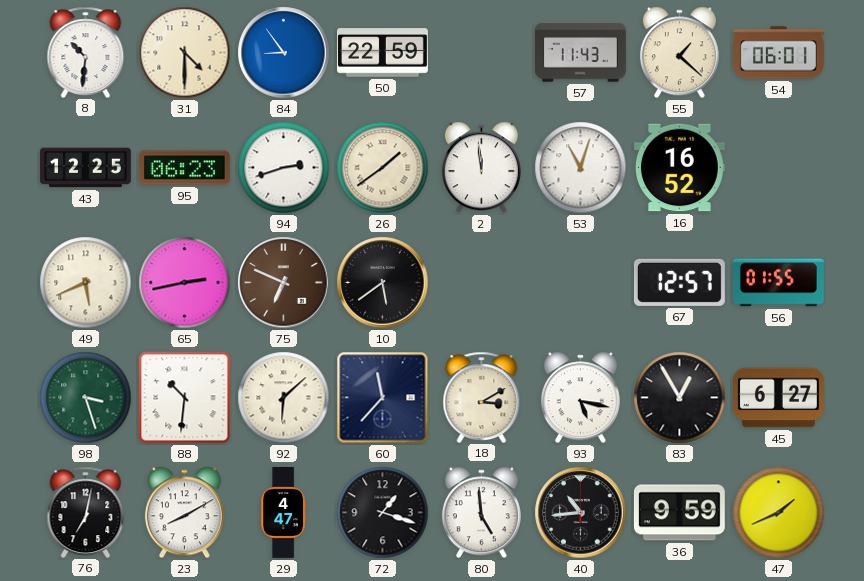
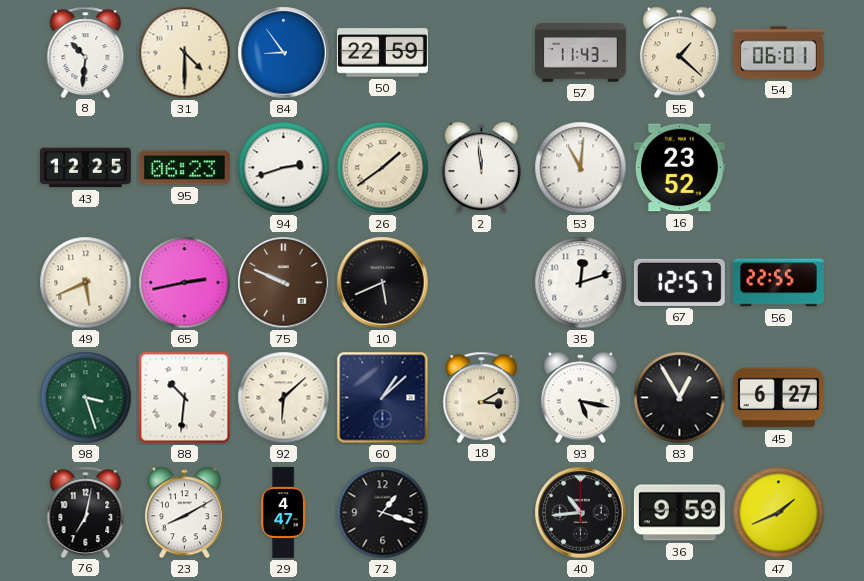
53: 11:03 -> 11:01 (581, 168)
16: 16:52 -> 23:52 (679, 168)
75: 6:49 -> 9:49 (284, 283)
10: 5:39 -> 5:41 (383, 283)
35: none -> 12:12 (581, 283)
56: 01:55 -> 22:55 (778, 283)
60: 11:37 -> 1:08 (383, 398)
80: 4:59 -> none (481, 513)
